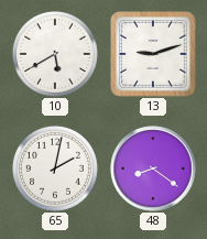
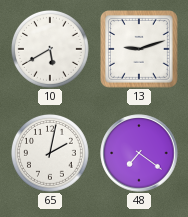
48: 8:21 -> 7:21 (139, 153)
